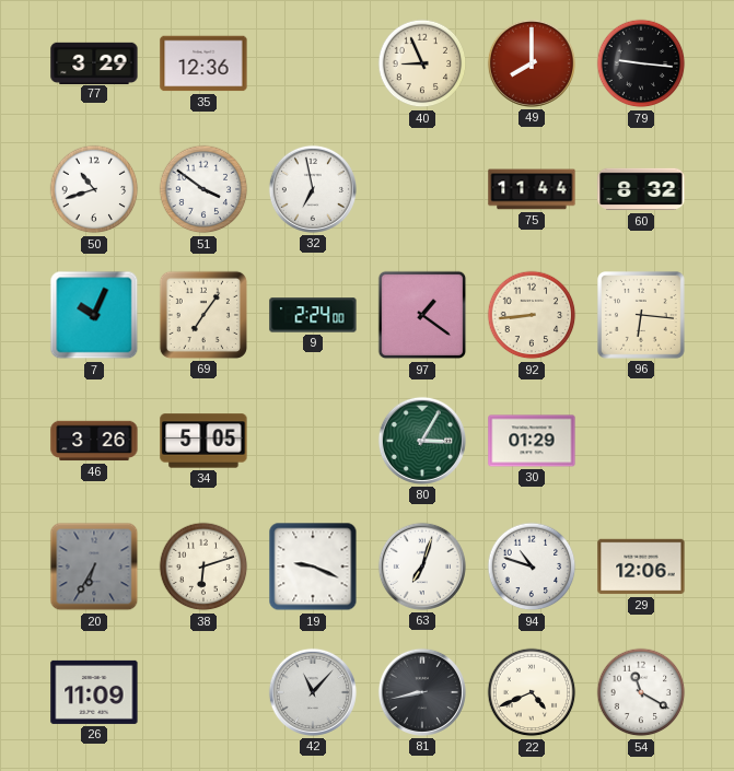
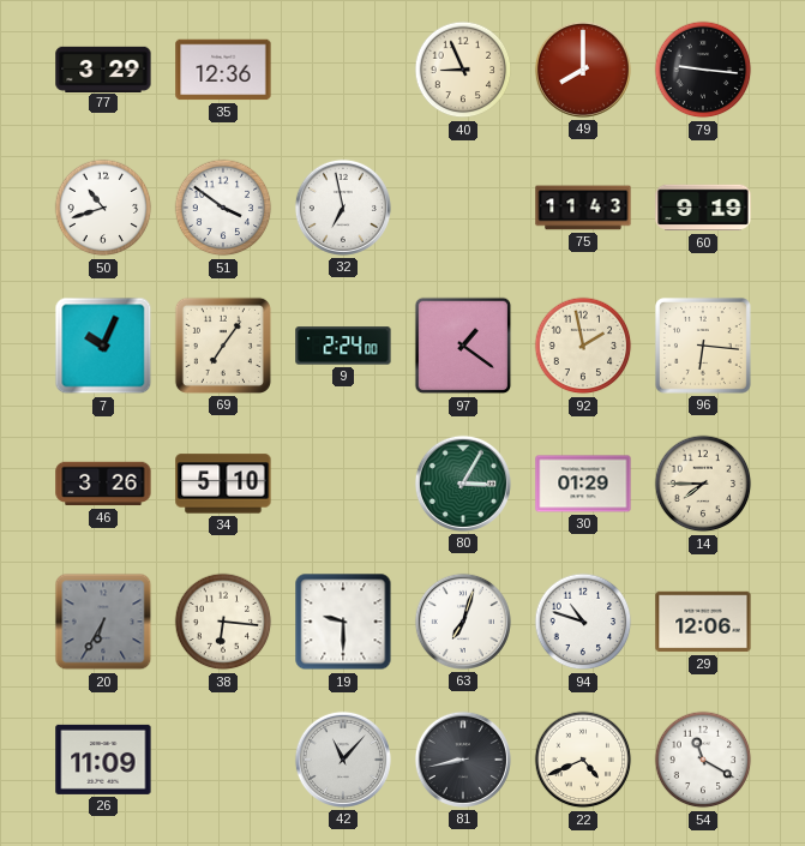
75: 11:44 -> 11:43 (583, 208)
60: 8:32 -> 9:19 (703, 208)
92: 8:44 -> 1:58 (583, 346)
34: 5:05 -> 5:10 (223, 484)
14: none -> 7:45 (703, 484)
38: 6:12 -> 6:16 (223, 622)
19: 9:19 -> 9:30 (343, 622)
